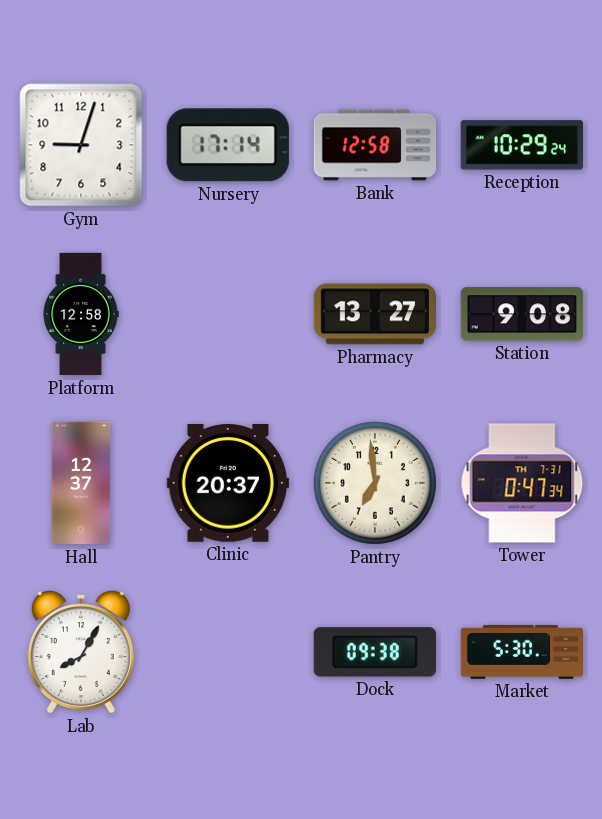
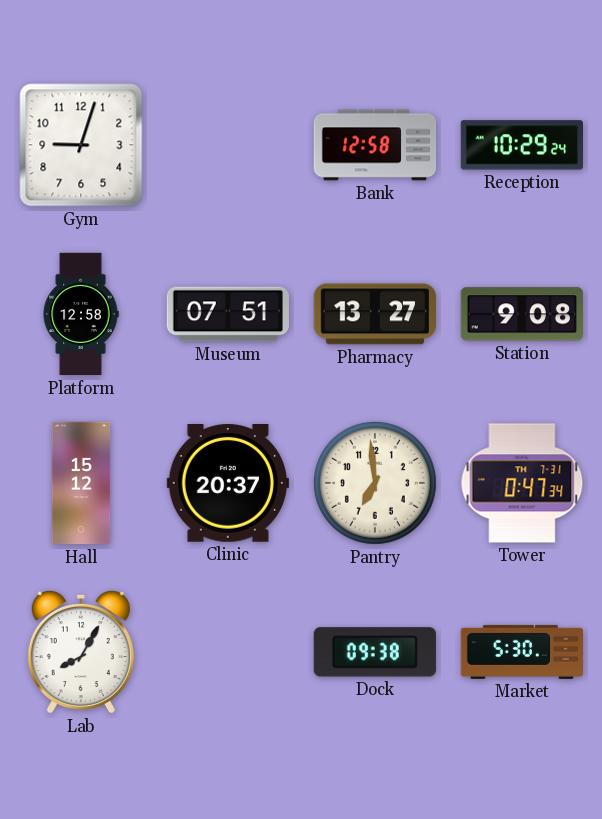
Nursery: 17:14 -> none (228, 145)
Museum: none -> 07:51 (228, 314)
Hall: 12:37 -> 15:12 (81, 483)
